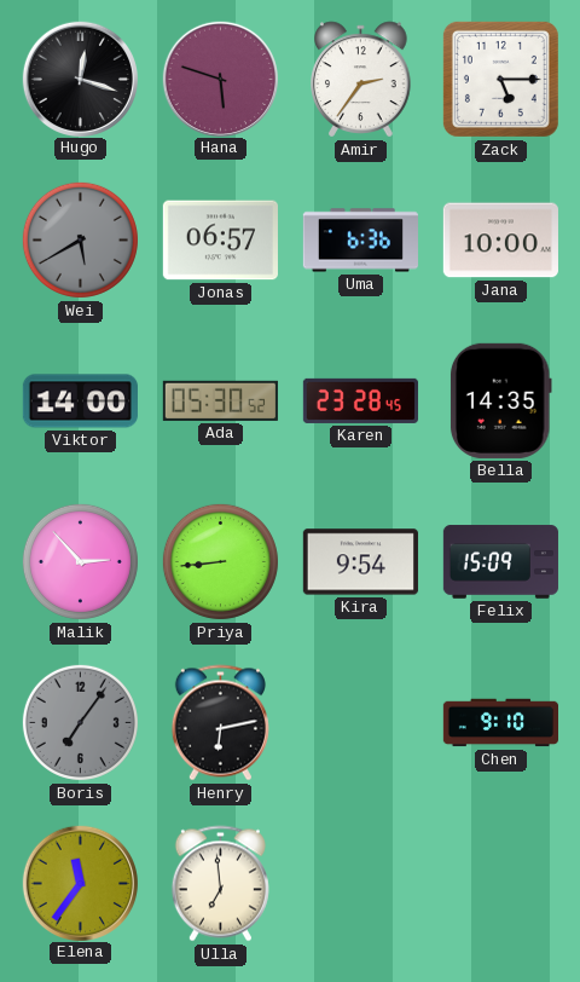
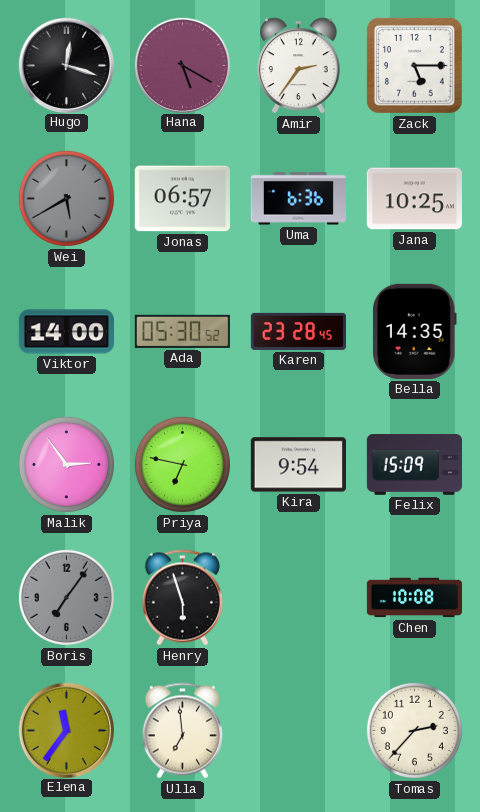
Hana: 5:48 -> 5:20 (182, 65)
Jana: 10:00 -> 10:25 (414, 199)
Malik: 2:53 -> 2:54 (66, 464)
Priya: 8:44 -> 6:47 (182, 464)
Henry: 6:13 -> 5:57 (182, 598)
Chen: 9:10 -> 10:08 (414, 598)
Tomas: none -> 2:37 (414, 730)
